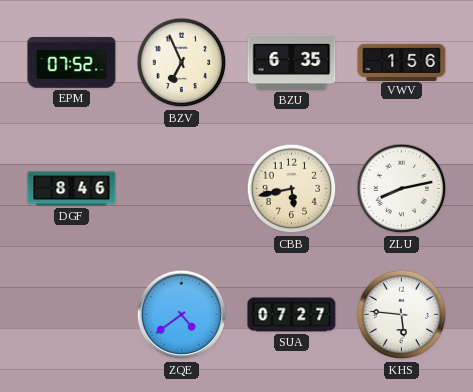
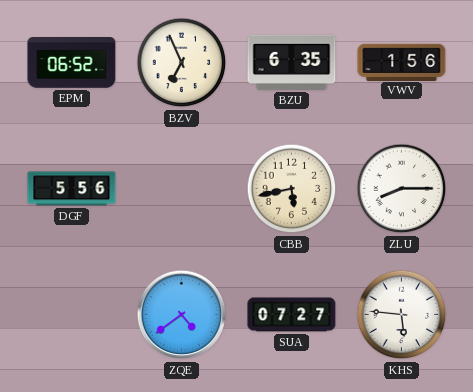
EPM: 07:52 -> 06:52 (72, 63)
DGF: 8:46 -> 5:56 (72, 189)
ZLU: 8:13 -> 8:15 (402, 189)
